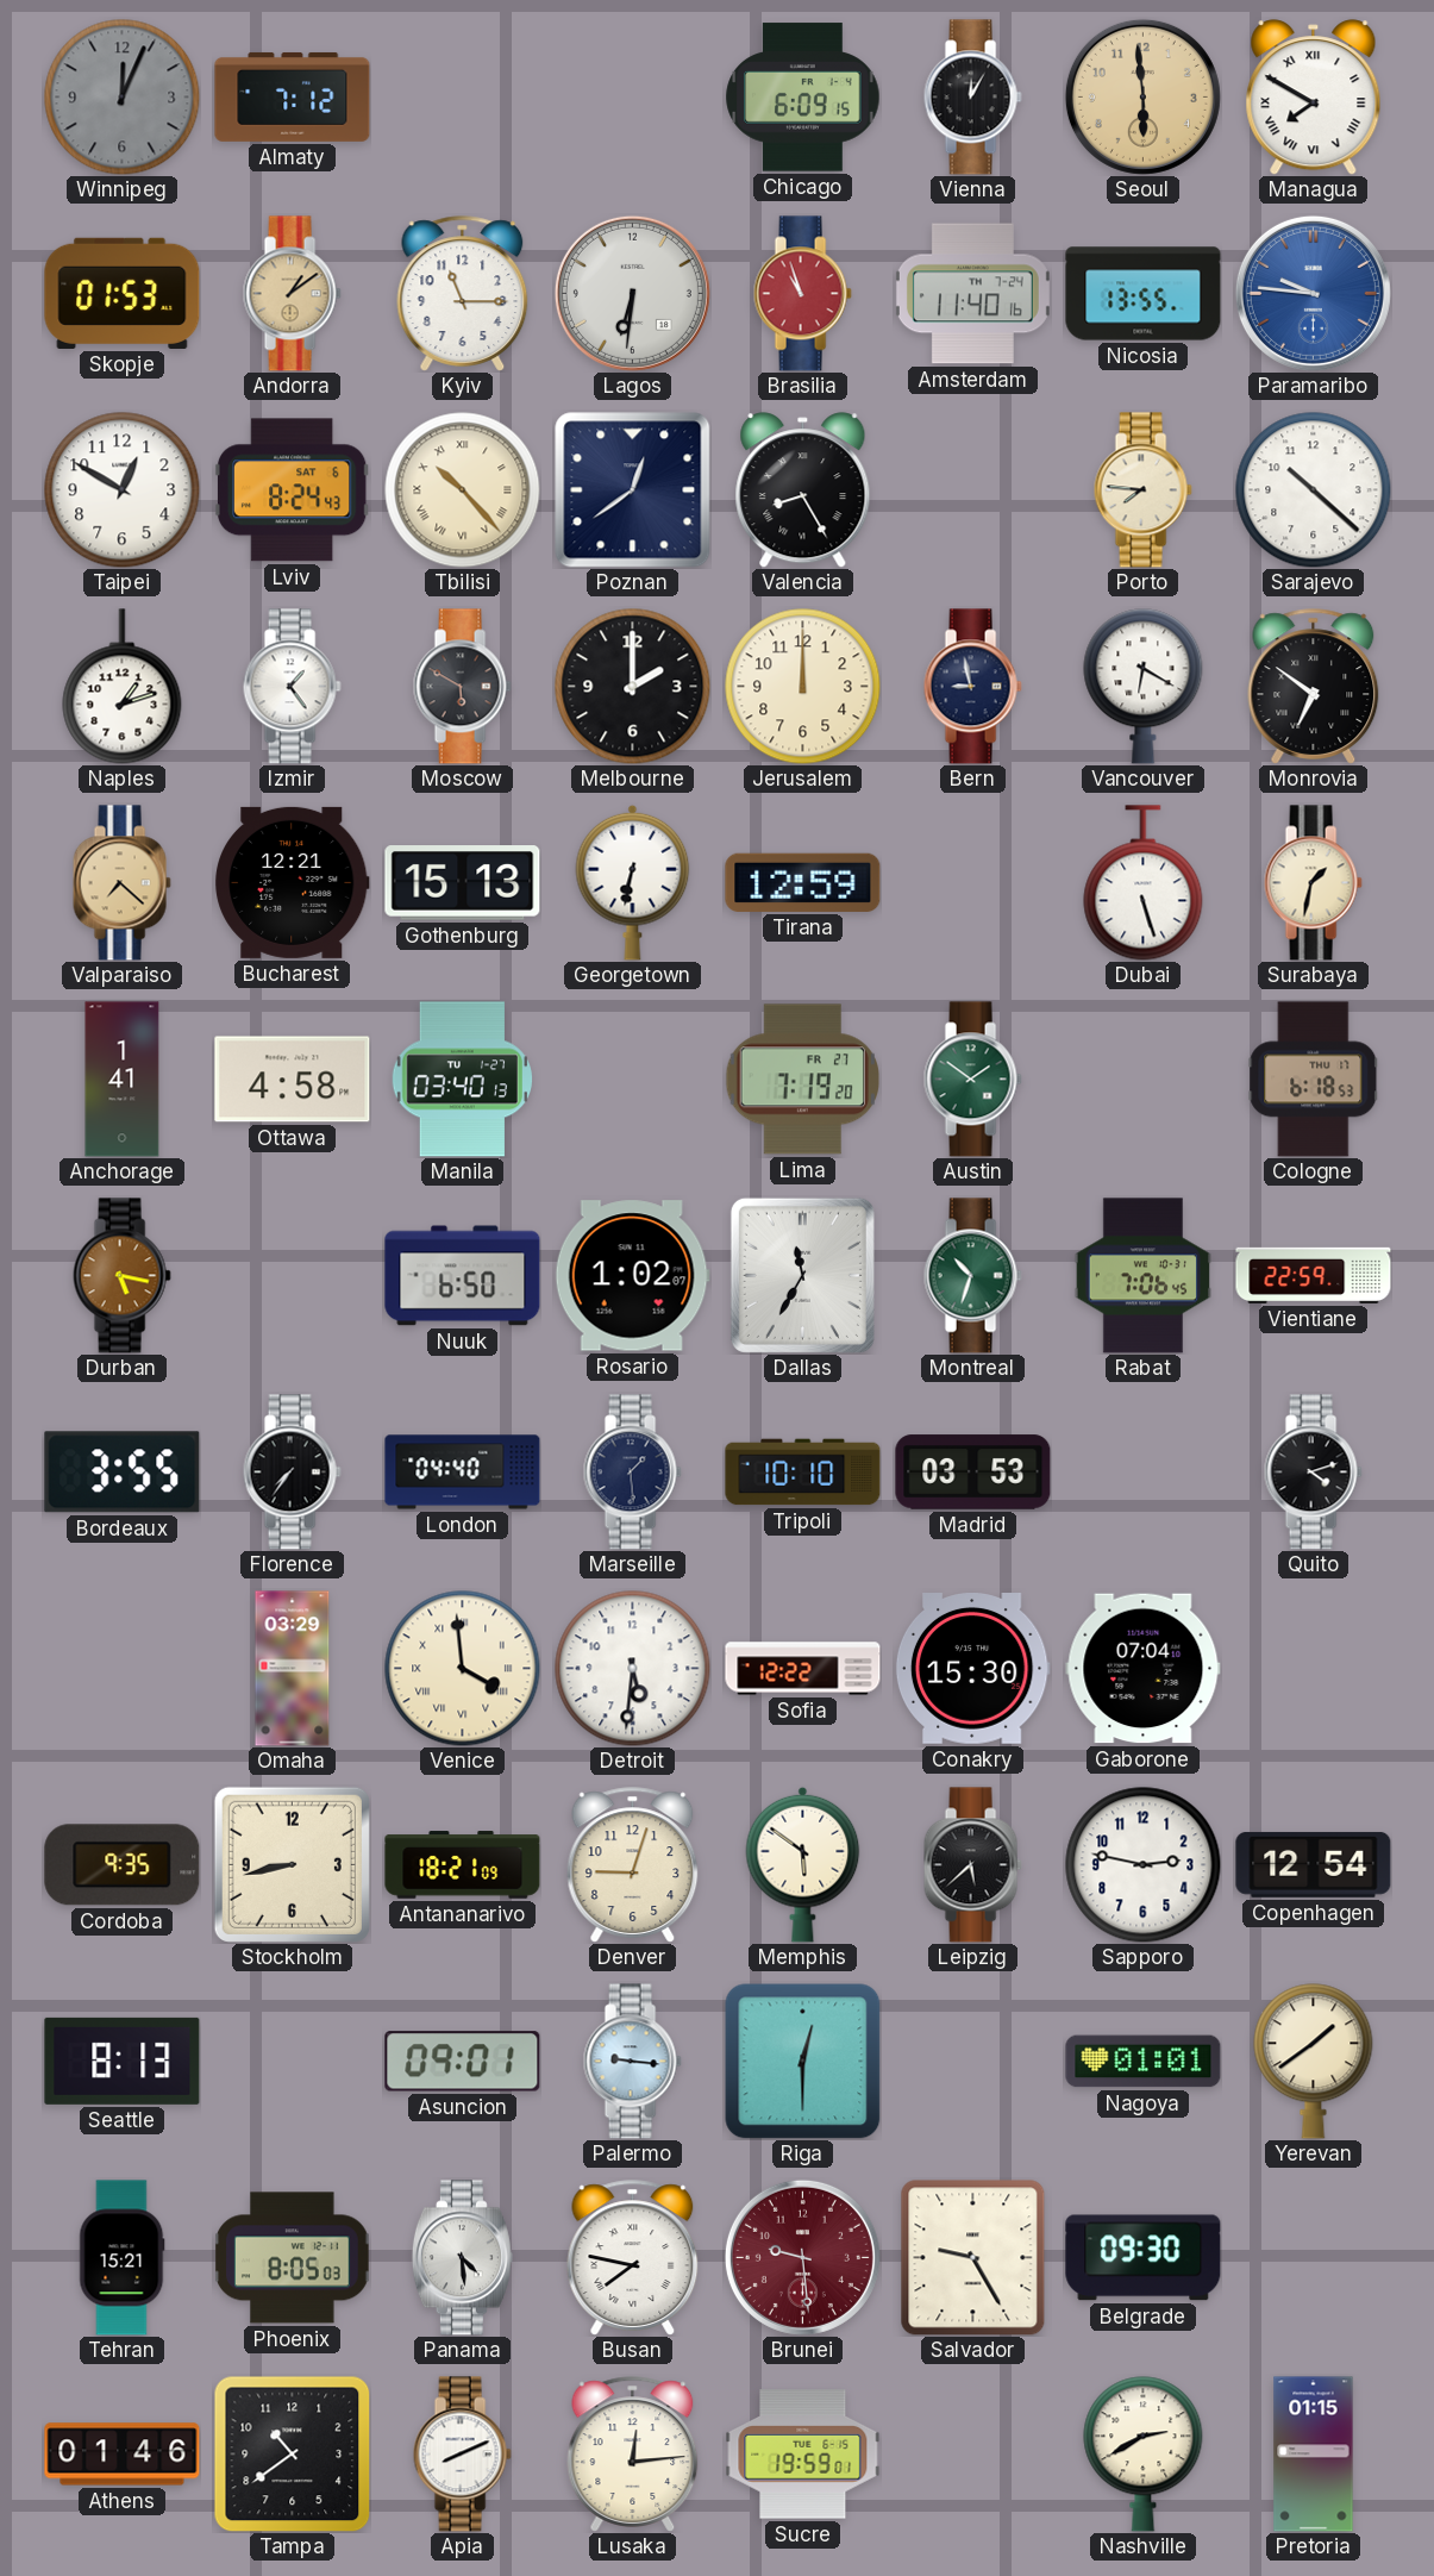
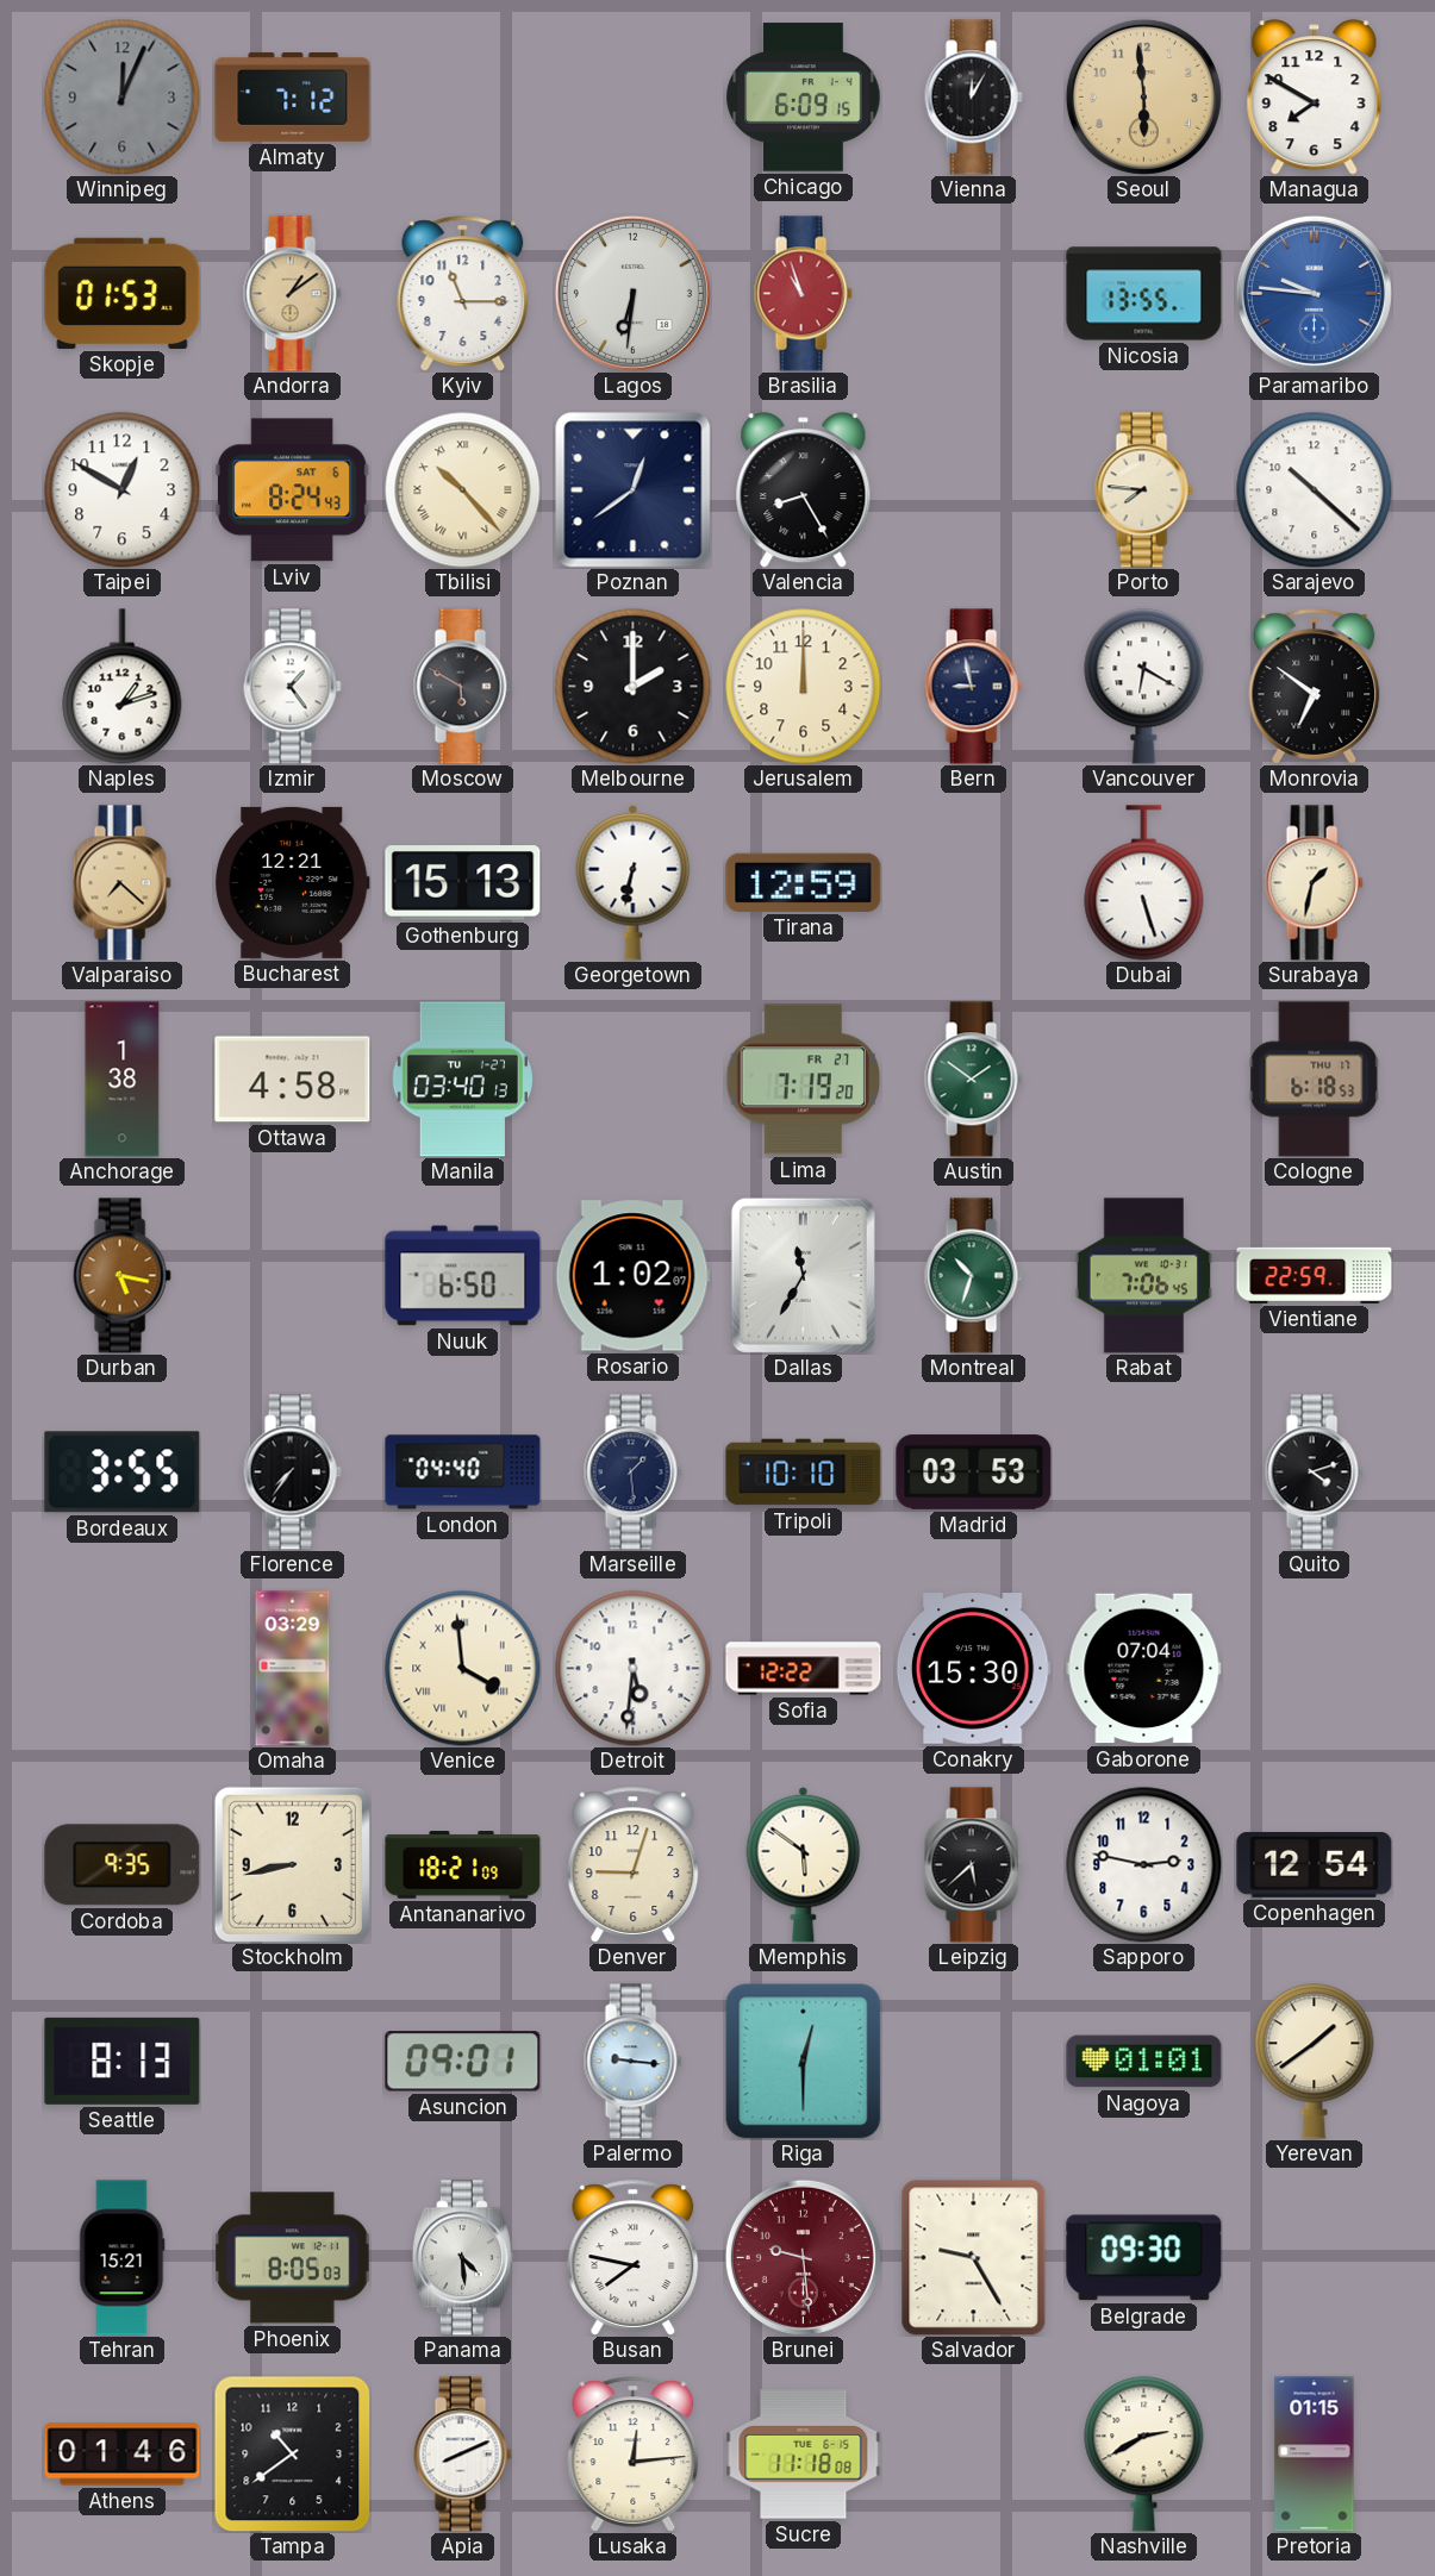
Managua numerals: Roman -> Arabic (1315, 98)
Amsterdam: 11:40 -> none (972, 294)
Anchorage: 1:41 -> 1:38 (123, 1080)
Sucre: 19:59 -> 11:18 (804, 2455)
